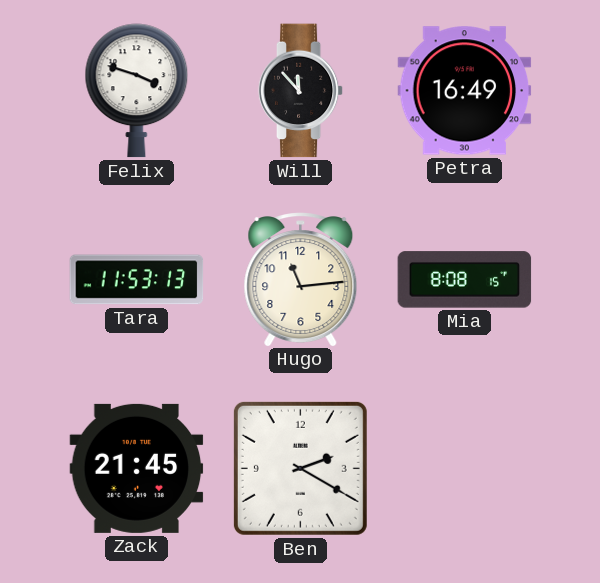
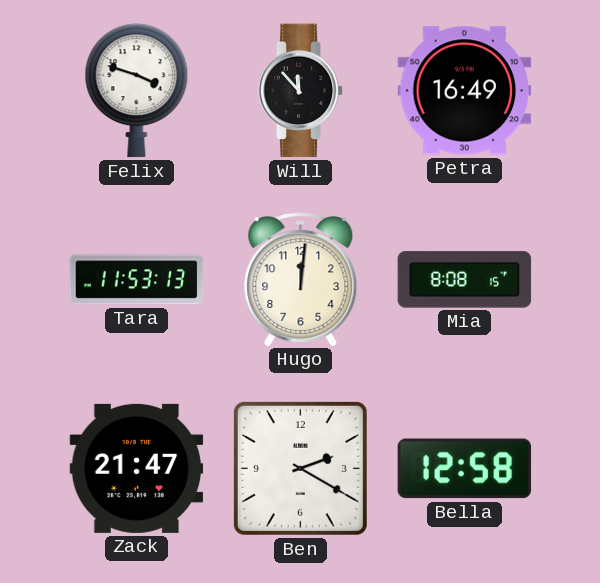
Hugo: 11:14 -> 12:01 (301, 279)
Zack: 21:45 -> 21:47 (137, 468)
Bella: none -> 12:58 (465, 469)
